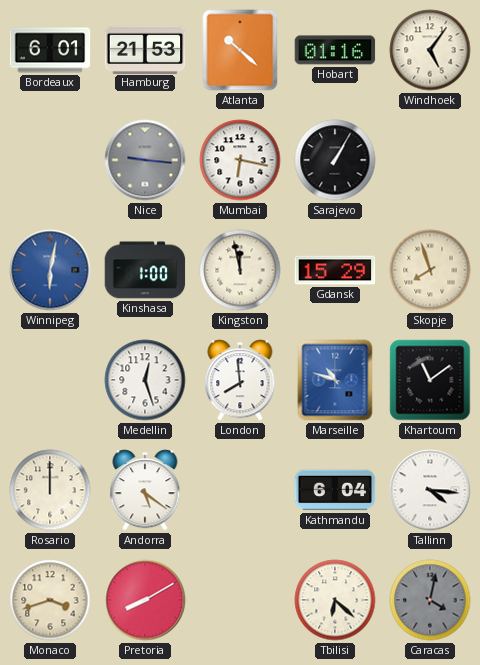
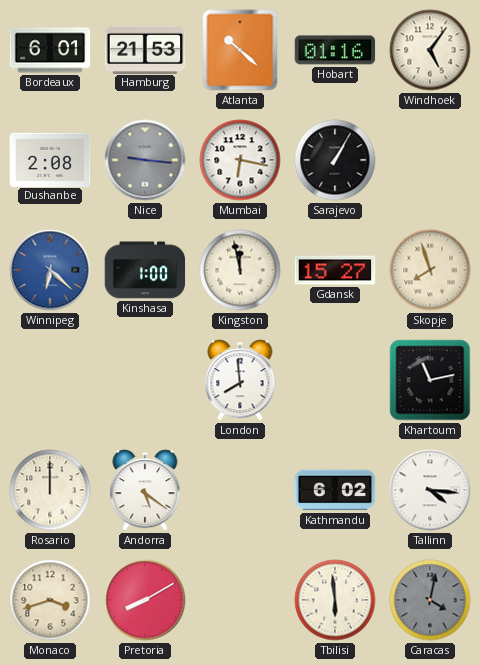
Dushanbe: none -> 2:08 (50, 159)
Winnipeg: 6:02 -> 6:22 (50, 270)
Gdansk: 15:29 -> 15:27 (335, 270)
Medellin: 12:27 -> none (145, 380)
Marseille: 10:48 -> none (335, 380)
Khartoum: 11:09 -> 11:13 (430, 380)
Kathmandu: 6:04 -> 6:02 (335, 490)
Tbilisi: 6:22 -> 5:59 (335, 600)
